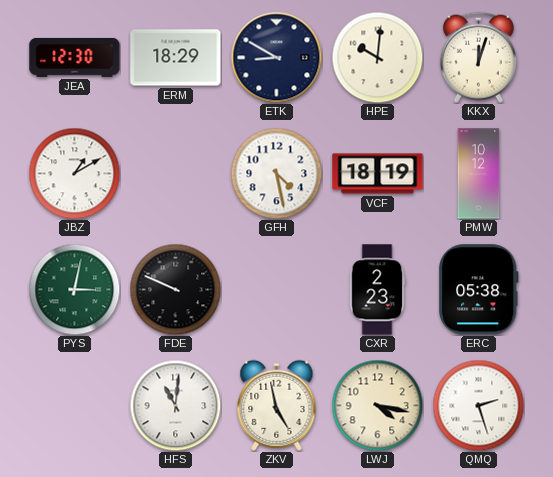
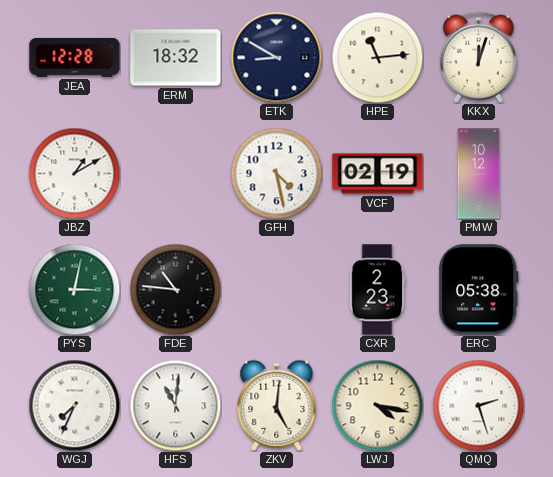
JEA: 12:30 -> 12:28 (75, 57)
ERM: 18:29 -> 18:32 (176, 58)
HPE: 10:01 -> 11:14 (377, 57)
VCF: 18:19 -> 02:19 (378, 174)
FDE: 9:49 -> 10:46 (175, 289)
WGJ: none -> 7:34 (74, 405)
ZKV: 4:58 -> 5:01 (277, 405)
